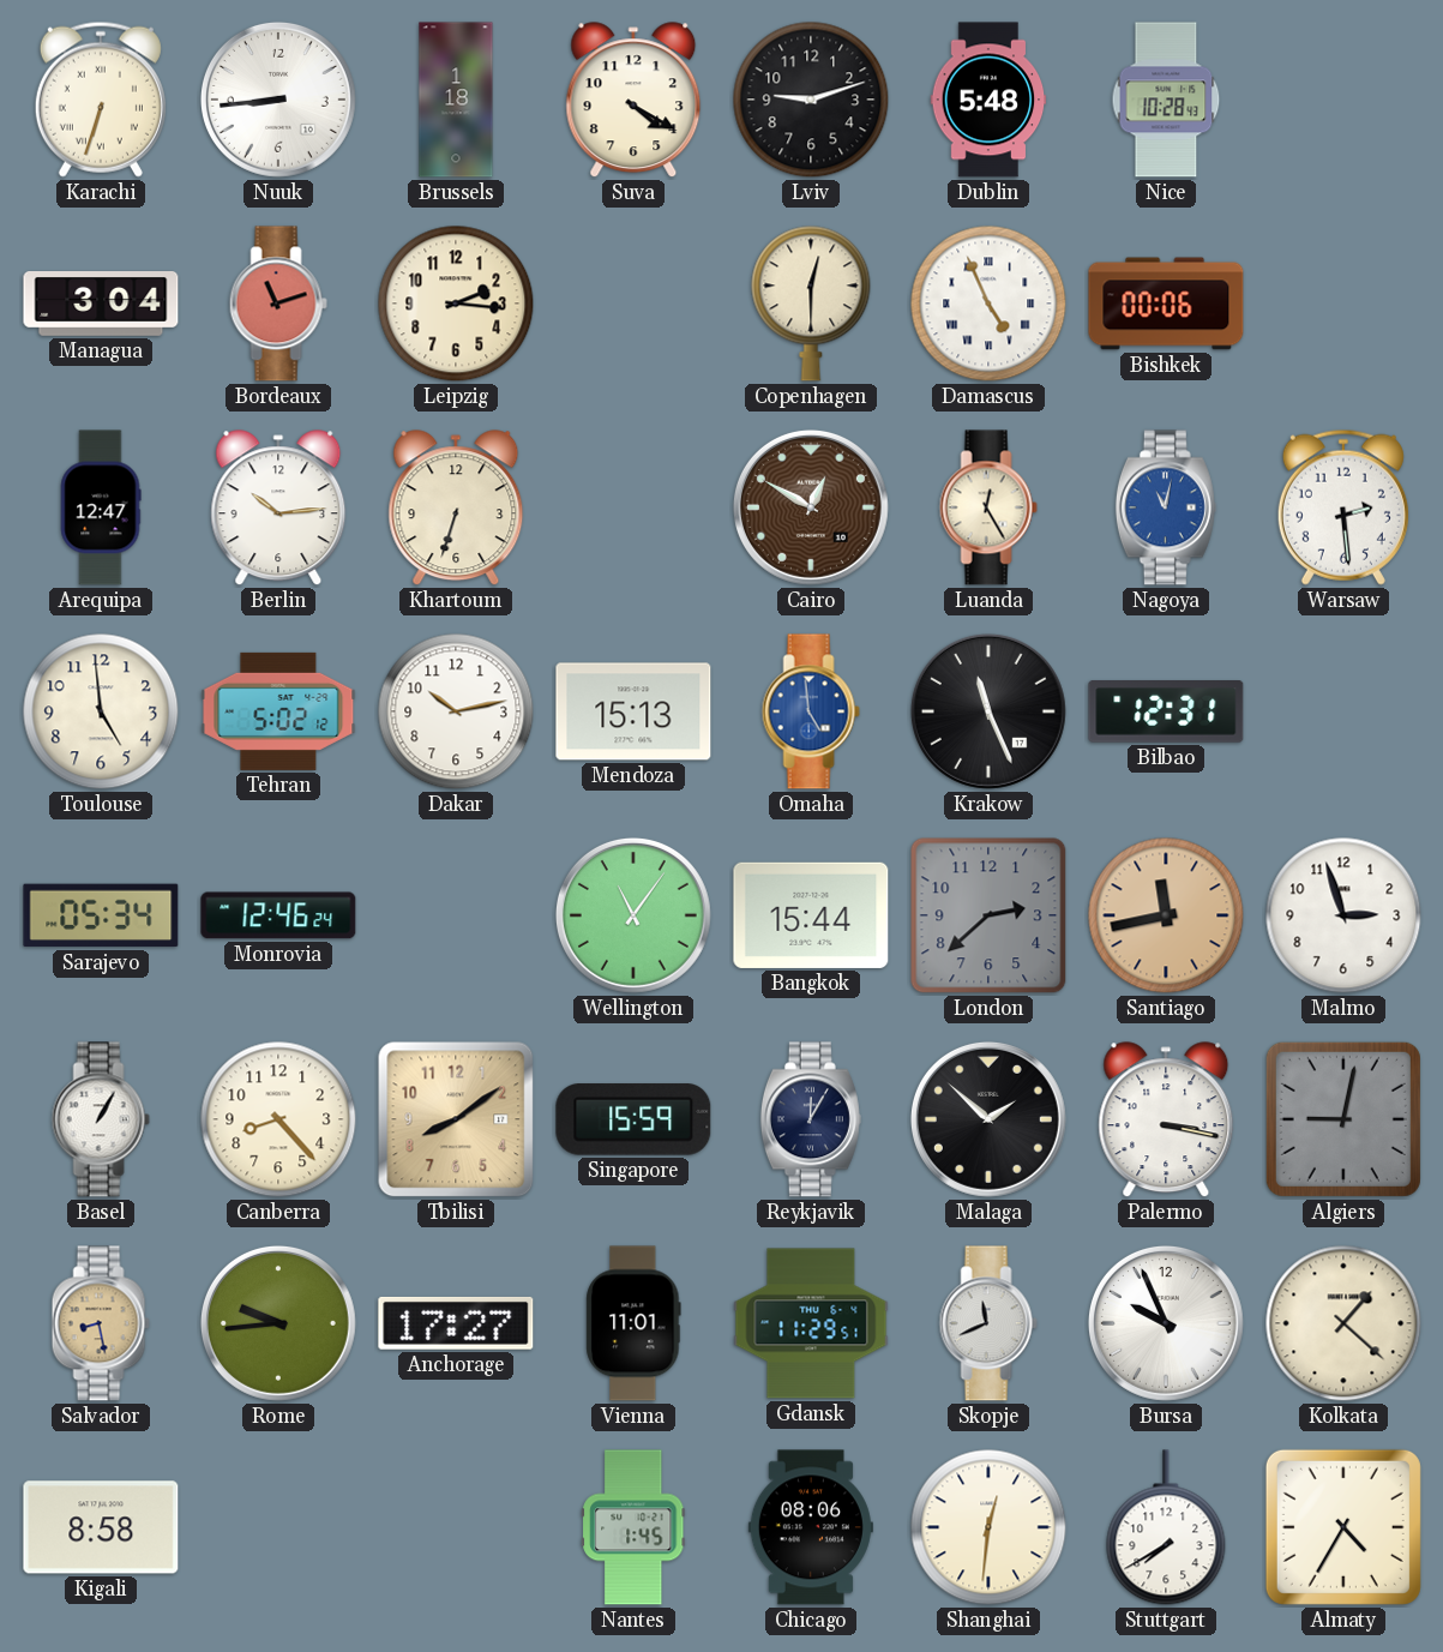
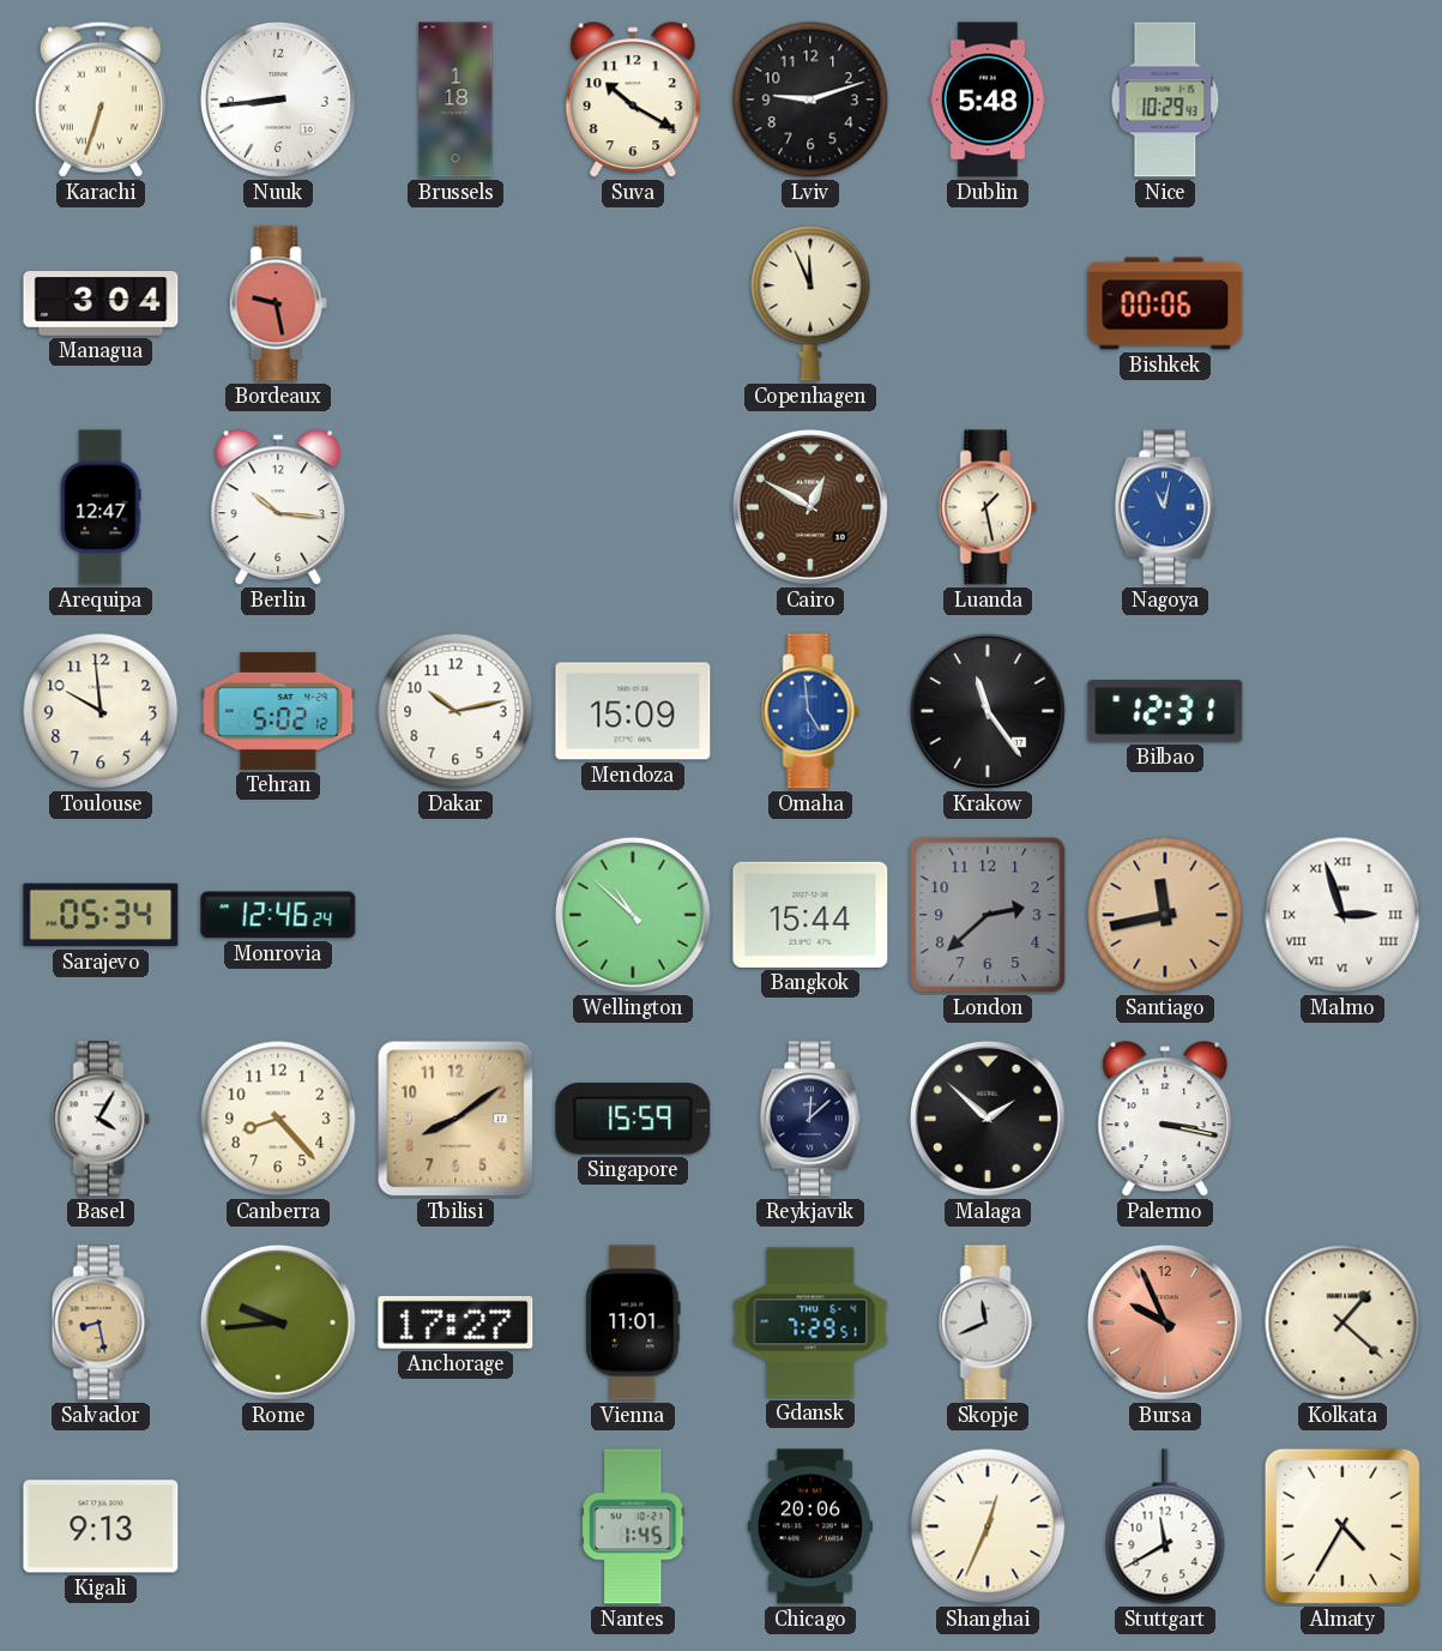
Suva: 4:20 -> 10:20 (633, 101)
Nice: 10:28 -> 10:29 (1165, 100)
Bordeaux: 11:12 -> 9:28 (278, 303)
Leipzig: 2:16 -> none (456, 304)
Copenhagen: 12:30 -> 11:56 (810, 303)
Damascus: 4:56 -> none (988, 304)
Berlin: 10:14 -> 10:16 (278, 508)
Khartoum: 6:33 -> none (456, 509)
Luanda: 12:25 -> 1:28 (988, 507)
Warsaw: 2:29 -> none (1343, 507)
Toulouse: 4:59 -> 9:59 (101, 711)
Mendoza: 15:13 -> 15:09 (633, 711)
Krakow: 11:26 -> 11:24 (988, 711)
Wellington: 11:06 -> 10:52 (633, 915)
Malmo numerals: Arabic -> Roman (1343, 915)
Basel: 1:05 -> 4:05 (101, 1119)
Reykjavik: 12:05 -> 12:08 (810, 1119)
Algiers: 9:02 -> none (1343, 1119)
Gdansk: 11:29 -> 7:29 (810, 1322)
Bursa dial: white -> salmon (1165, 1322)
Kigali: 8:58 -> 9:13 (101, 1526)
Chicago: 08:06 -> 20:06 (810, 1526)
Shanghai: 12:31 -> 12:34 (988, 1526)
Stuttgart: 7:40 -> 11:40 (1165, 1526)
